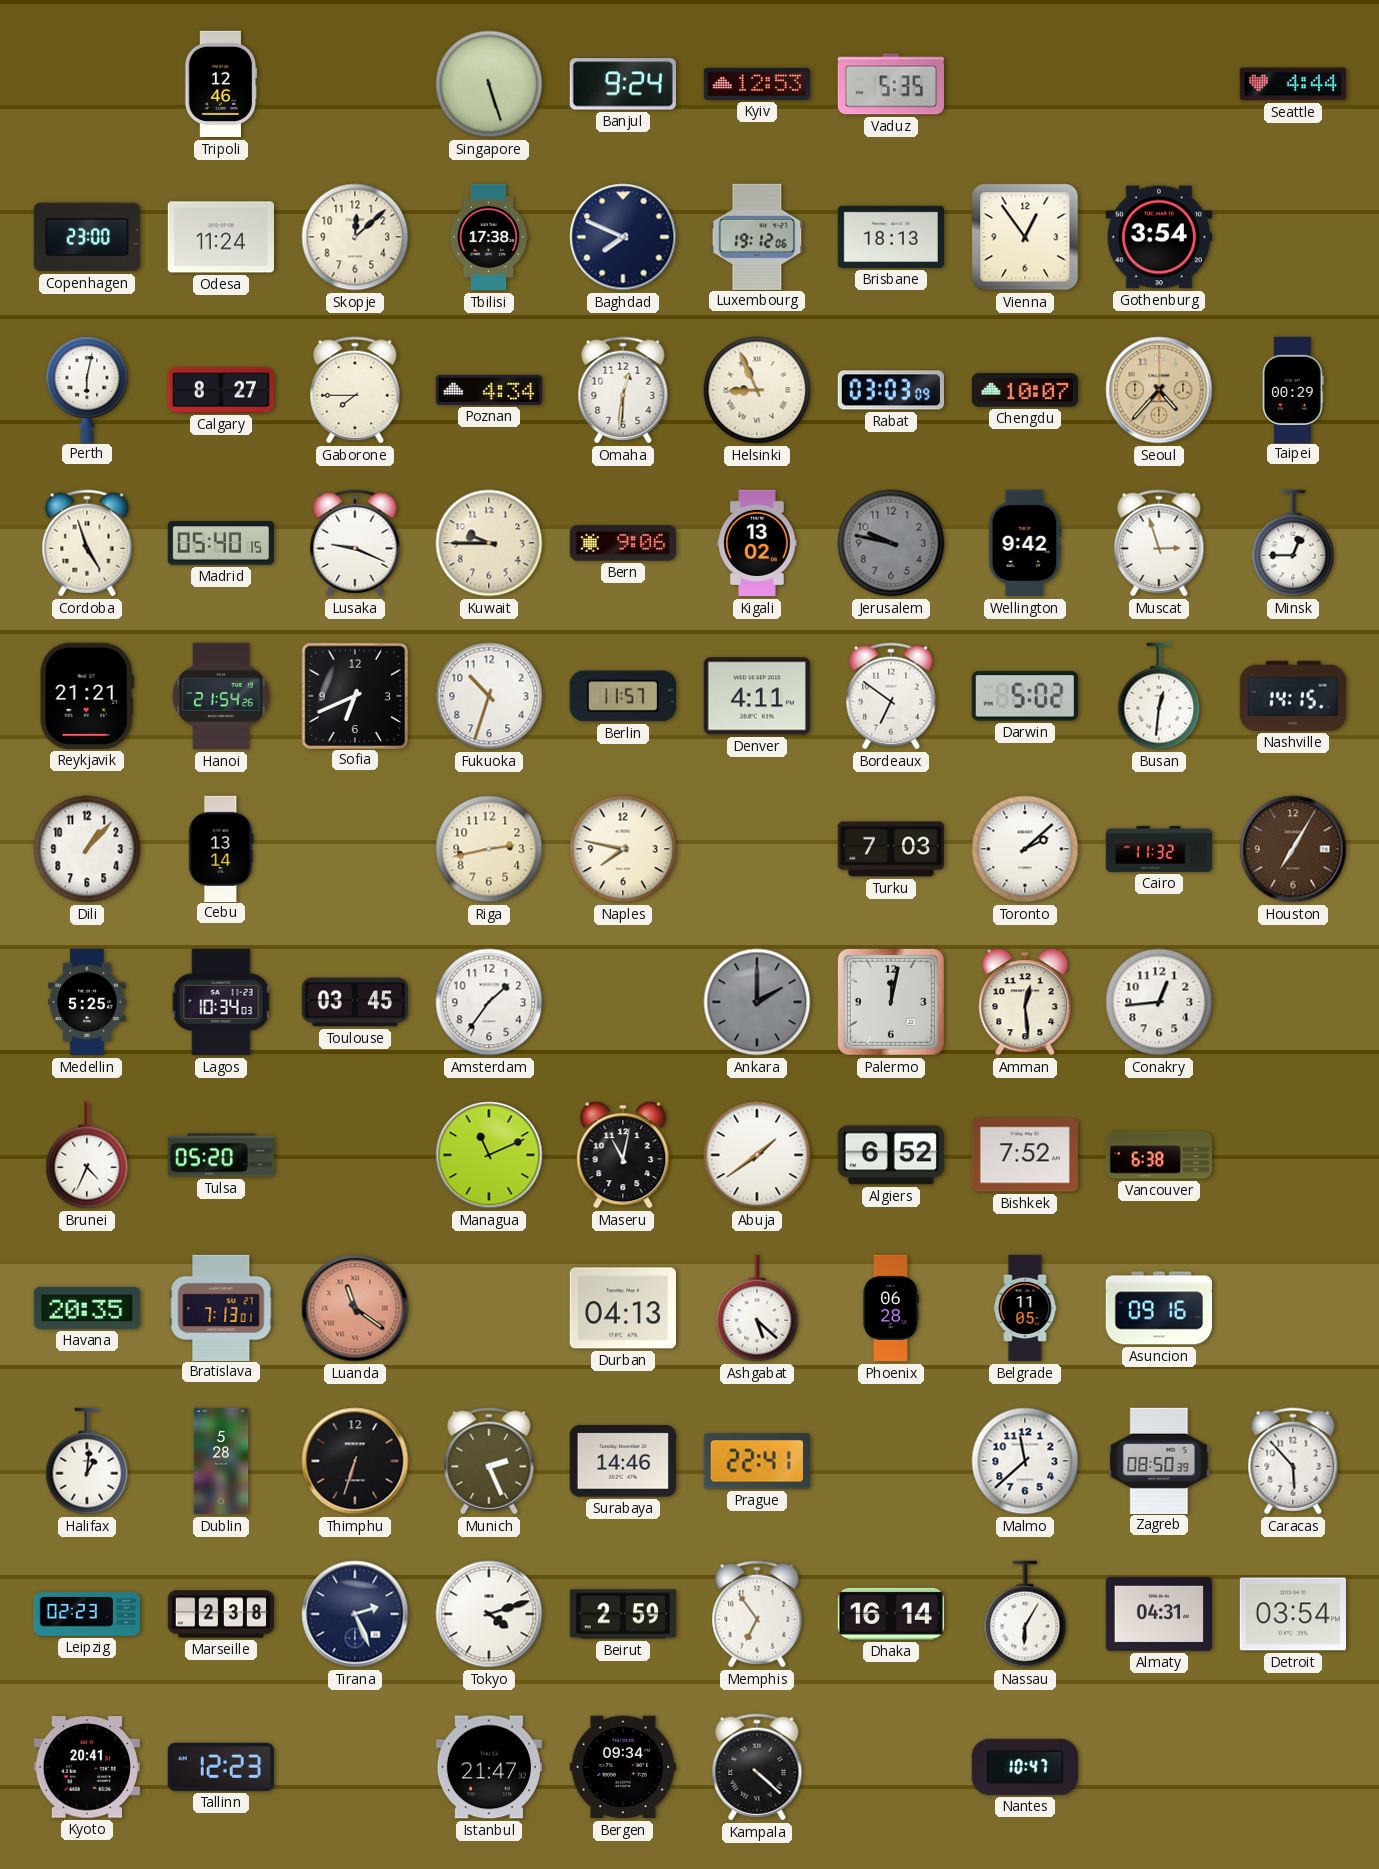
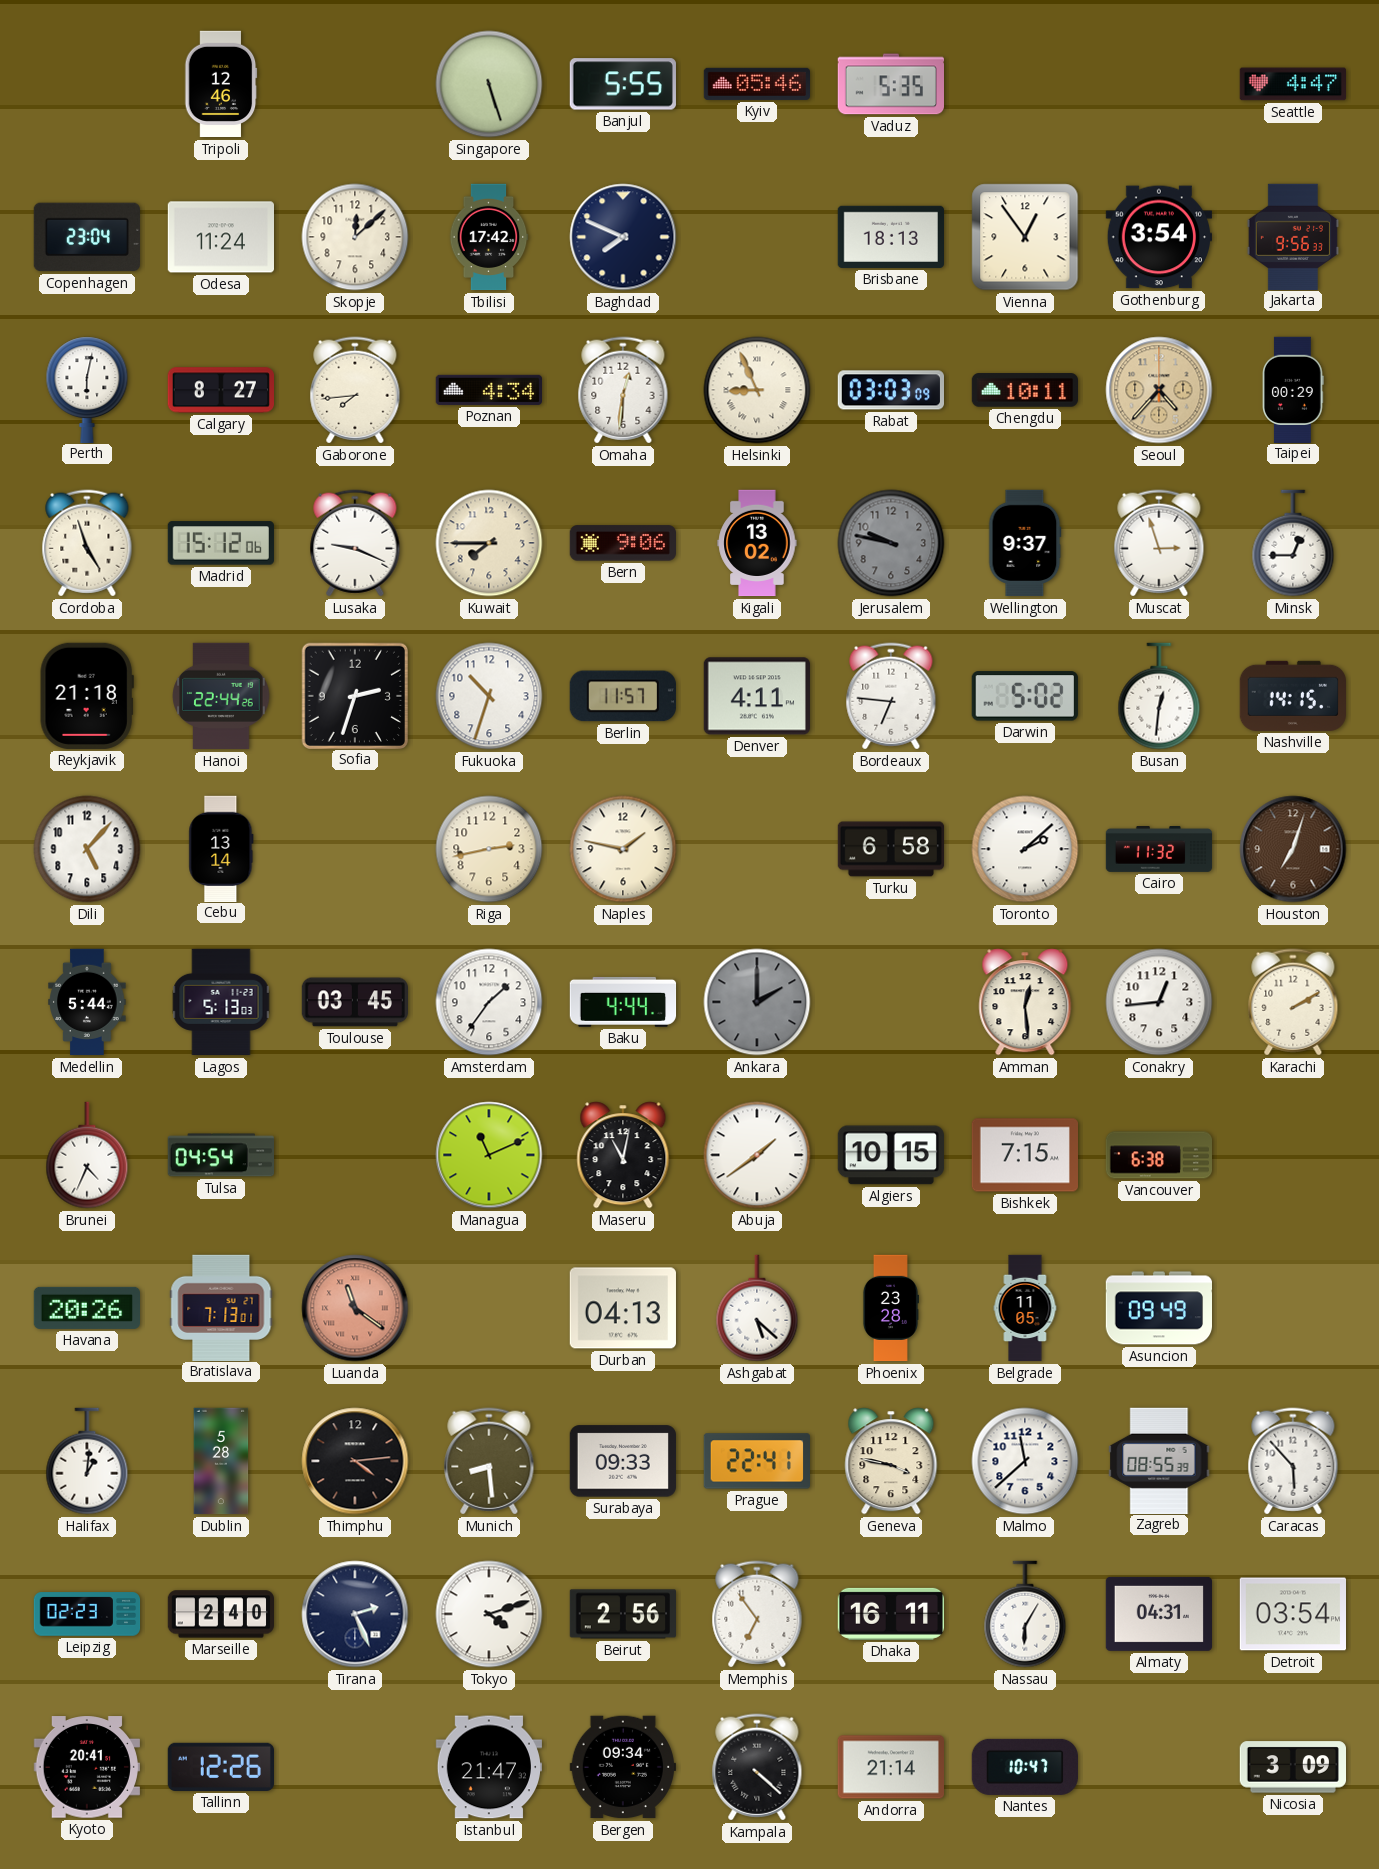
Banjul: 9:24 -> 5:55 (623, 84)
Kyiv: 12:53 -> 05:46 (756, 84)
Seattle: 4:44 -> 4:47 (1292, 84)
Copenhagen: 23:00 -> 23:04 (87, 237)
Tbilisi: 17:38 -> 17:42 (489, 237)
Luxembourg: 19:12 -> none (757, 236)
Jakarta: none -> 9:56 (1293, 236)
Gaborone: 7:45 -> 7:44 (355, 390)
Chengdu: 10:07 -> 10:11 (1024, 390)
Madrid: 05:40 -> 15:12 (221, 543)
Kuwait: 9:45 -> 7:45 (489, 543)
Wellington: 9:42 -> 9:37 (1025, 543)
Reykjavik: 21:21 -> 21:18 (87, 696)
Hanoi: 21:54 -> 22:44 (221, 696)
Sofia: 6:41 -> 2:33 (354, 695)
Bordeaux: 6:51 -> 6:46 (891, 696)
Dili: 1:07 -> 5:07 (87, 849)
Naples: 7:47 -> 1:47 (623, 849)
Turku: 7:03 -> 6:58 (891, 849)
Houston: 7:05 -> 7:03 (1293, 849)
Medellin: 5:25 -> 5:44 (87, 1002)
Lagos: 10:34 -> 5:13 (221, 1002)
Baku: none -> 4:44 (623, 1002)
Palermo: 12:02 -> none (891, 1002)
Karachi: none -> 2:10 (1293, 1002)
Tulsa: 05:20 -> 04:54 (220, 1155)
Algiers: 6:52 -> 10:15 (891, 1155)
Bishkek: 7:52 -> 7:15 (1024, 1155)
Havana: 20:35 -> 20:26 (86, 1308)
Phoenix: 06:28 -> 23:28 (890, 1308)
Asuncion: 09:16 -> 09:49 (1158, 1308)
Thimphu: 6:33 -> 4:14 (355, 1461)
Munich: 2:26 -> 8:29 (489, 1461)
Surabaya: 14:46 -> 09:33 (623, 1461)
Geneva: none -> 3:47 (891, 1461)
Zagreb: 08:50 -> 08:55 (1159, 1460)
Marseille: 2:38 -> 2:40 (220, 1614)
Beirut: 2:59 -> 2:56 (622, 1614)
Dhaka: 16:14 -> 16:11 (890, 1614)
Tallinn: 12:23 -> 12:26 (220, 1767)
Andorra: none -> 21:14 (890, 1767)
Nicosia: none -> 3:09 (1292, 1767)
